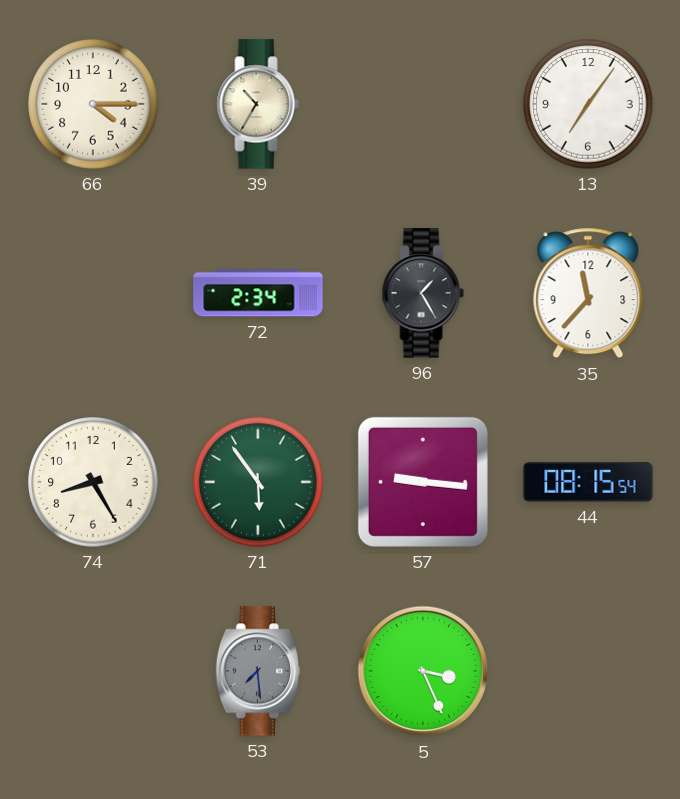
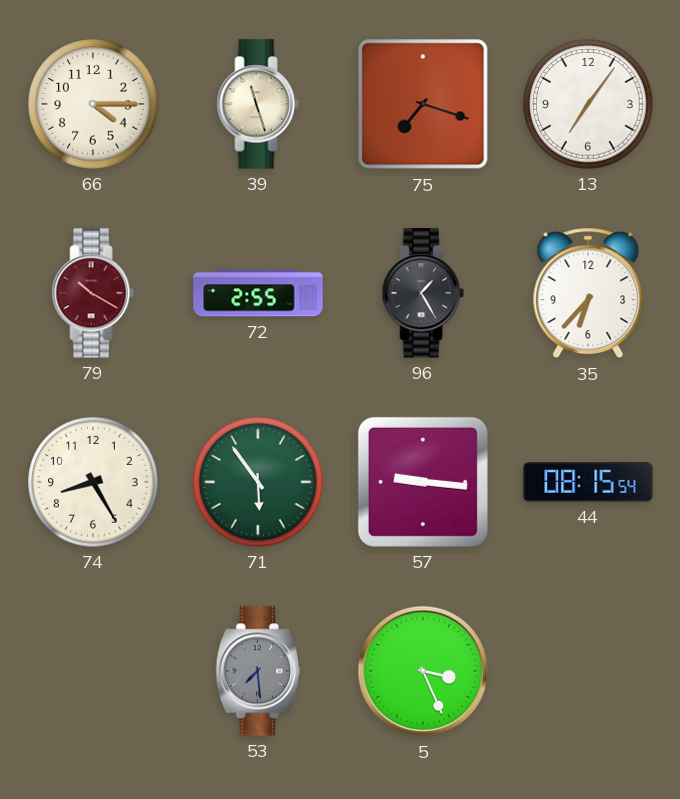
39: 10:35 -> 11:27 (258, 104)
75: none -> 7:18 (423, 104)
79: none -> 10:20 (93, 293)
72: 2:34 -> 2:55 (258, 293)
35: 11:37 -> 6:37 (588, 293)
